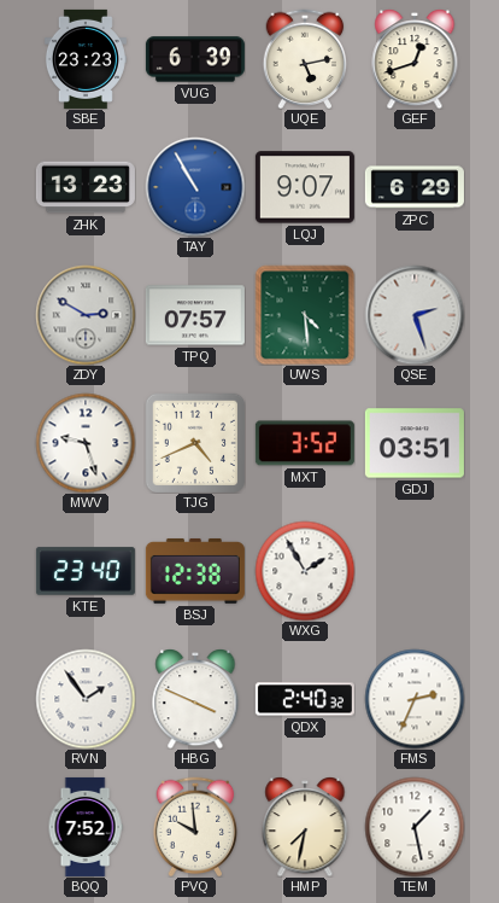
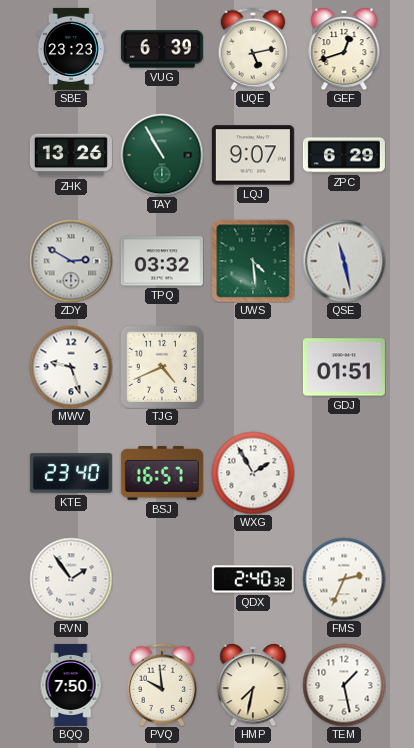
ZHK: 13:23 -> 13:26 (71, 155)
TAY dial: blue -> green (162, 155)
TPQ: 07:57 -> 03:32 (162, 261)
QSE: 2:27 -> 11:28 (344, 261)
MXT: 3:52 -> none (305, 443)
GDJ: 03:51 -> 01:51 (344, 367)
BSJ: 12:38 -> 16:57 (162, 473)
HBG: 3:49 -> none (195, 699)
BQQ: 7:52 -> 7:50 (71, 685)
